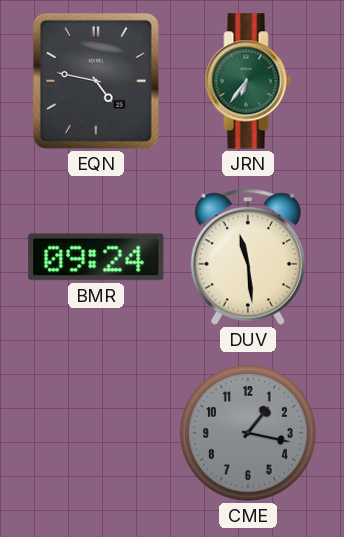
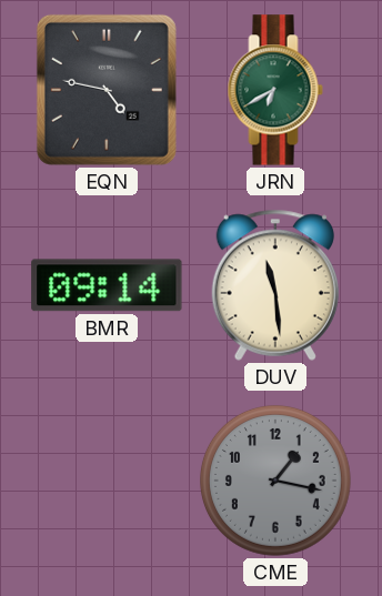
JRN: 6:36 -> 6:40 (275, 90)
BMR: 09:24 -> 09:14 (107, 285)
